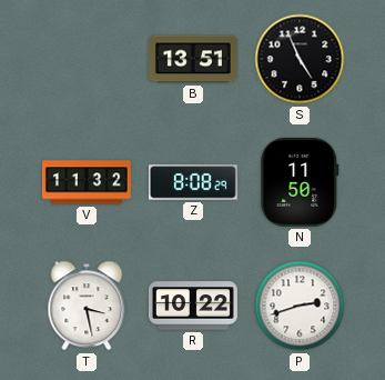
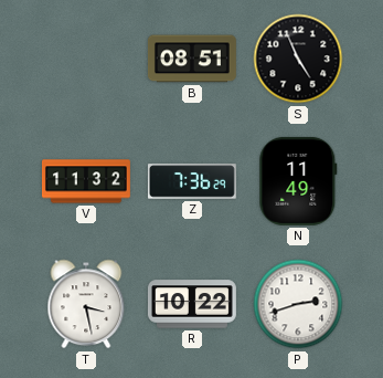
B: 13:51 -> 08:51 (192, 59)
Z: 8:08 -> 7:36 (192, 181)
N: 11:50 -> 11:49 (298, 181)
